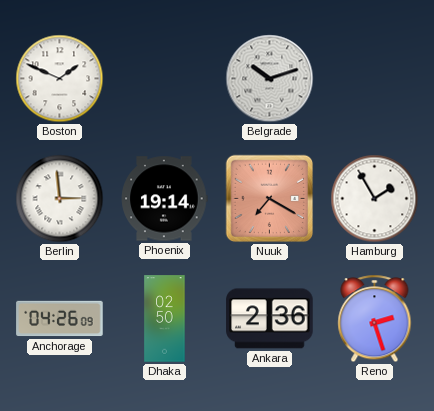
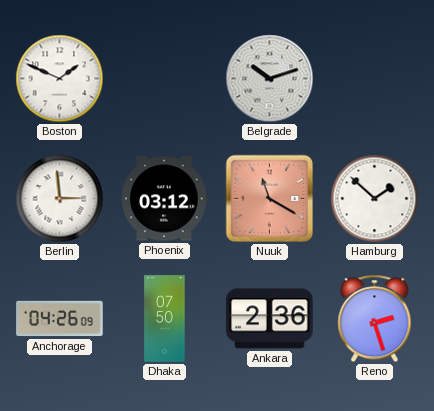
Phoenix: 19:14 -> 03:12 (165, 199)
Nuuk: 7:20 -> 11:20 (270, 199)
Hamburg: 1:55 -> 1:52 (375, 199)
Dhaka: 02:50 -> 07:50 (165, 319)
